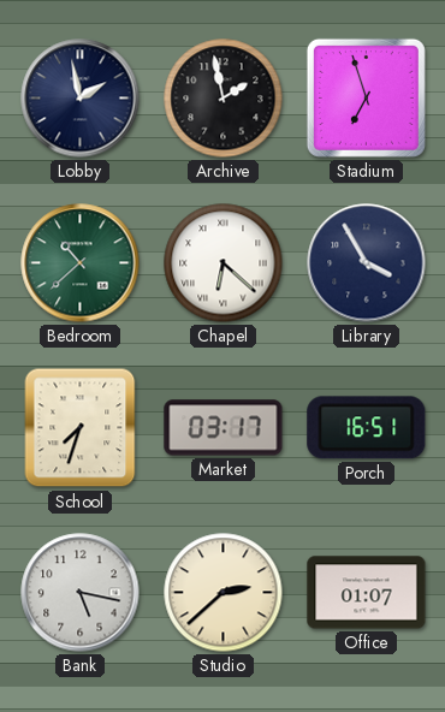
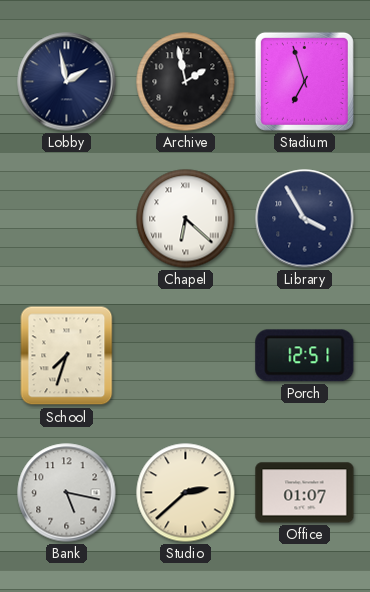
Bedroom: 10:38 -> none (81, 263)
Market: 03:17 -> none (224, 428)
Porch: 16:51 -> 12:51 (305, 356)
